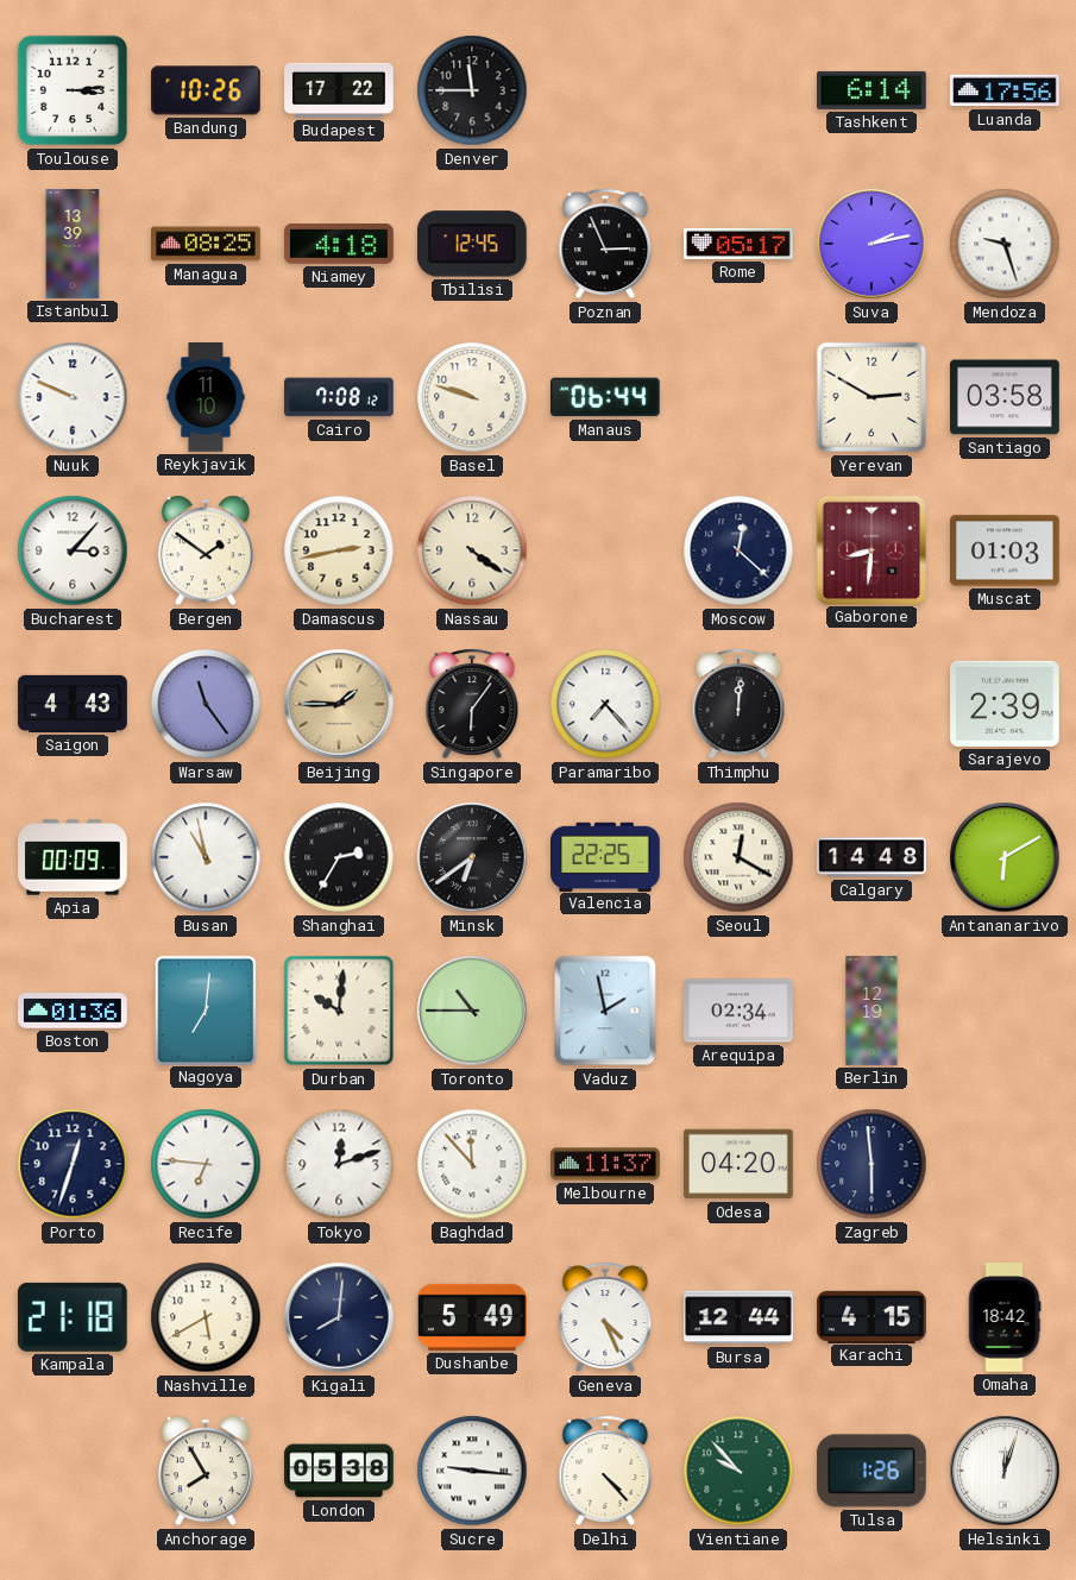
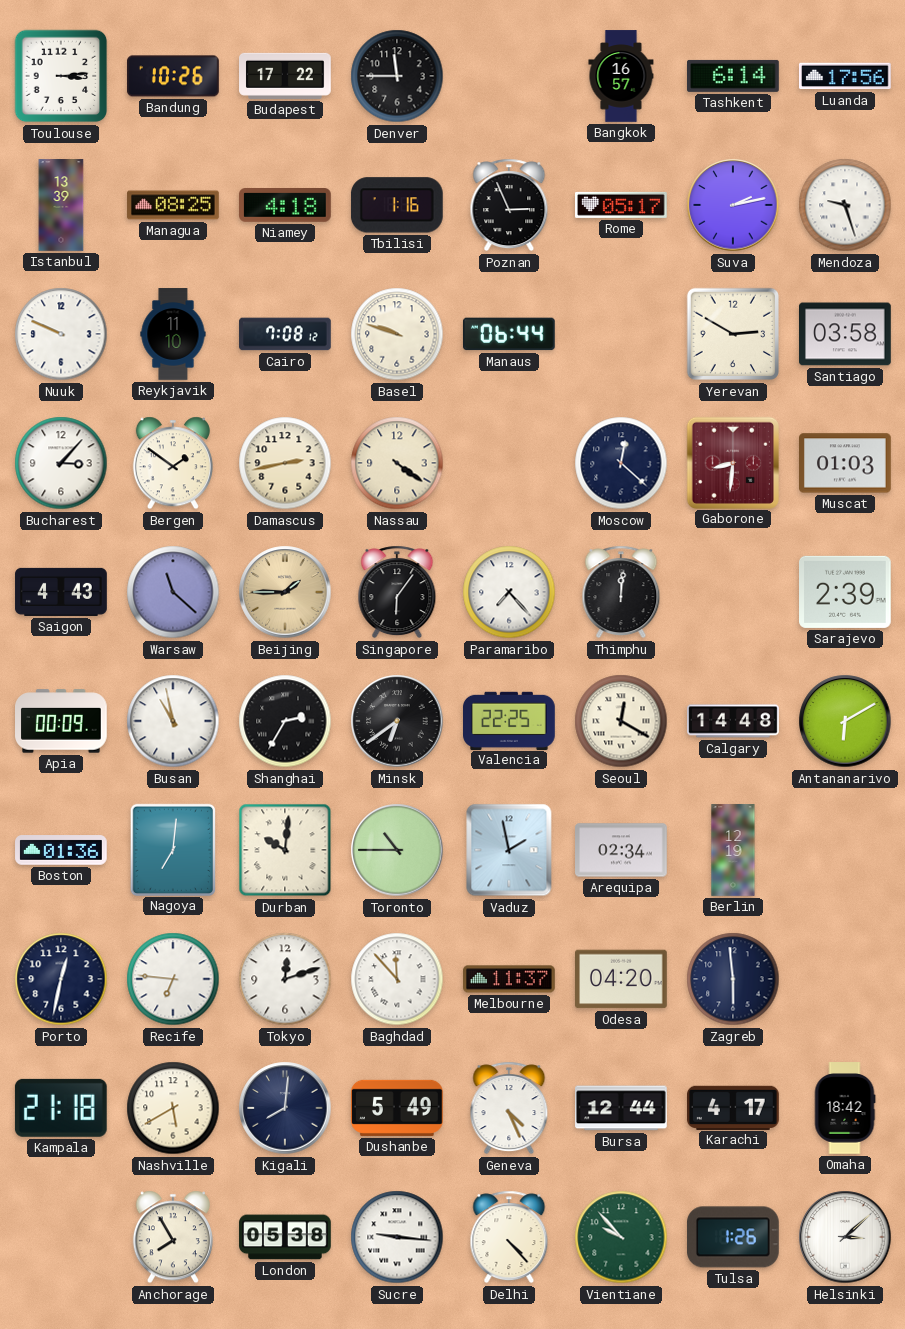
Bangkok: none -> 16:57 (621, 76)
Tbilisi: 12:45 -> 1:16 (397, 205)
Warsaw: 11:24 -> 11:22 (173, 592)
Porto: 12:33 -> 12:32 (61, 979)
Karachi: 4:15 -> 4:17 (734, 1107)
Helsinki: 12:03 -> 3:08 (845, 1237)
